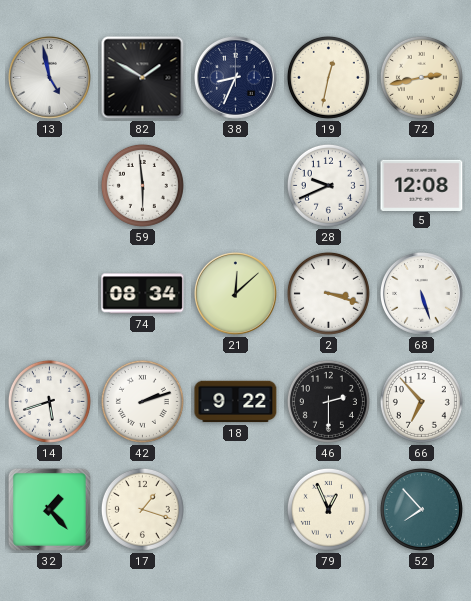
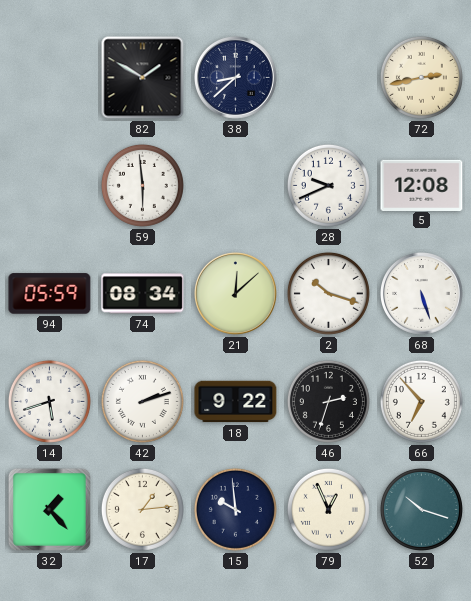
13: 4:58 -> none (50, 78)
38: 8:34 -> 8:38 (236, 78)
19: 12:32 -> none (328, 77)
94: none -> 05:59 (50, 294)
2: 3:18 -> 10:18 (328, 293)
46: 2:30 -> 2:33 (328, 401)
17: 1:18 -> 1:14 (142, 509)
15: none -> 9:59 (235, 509)
52: 7:53 -> 10:18 (421, 509)
